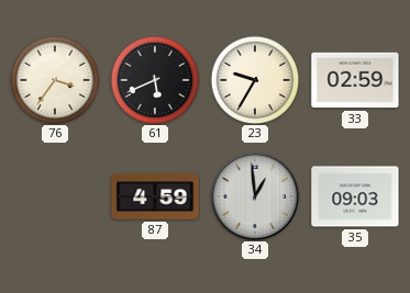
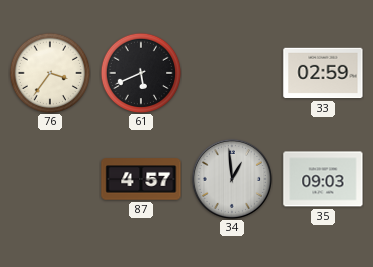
23: 9:35 -> none (255, 80)
87: 4:59 -> 4:57 (141, 179)
